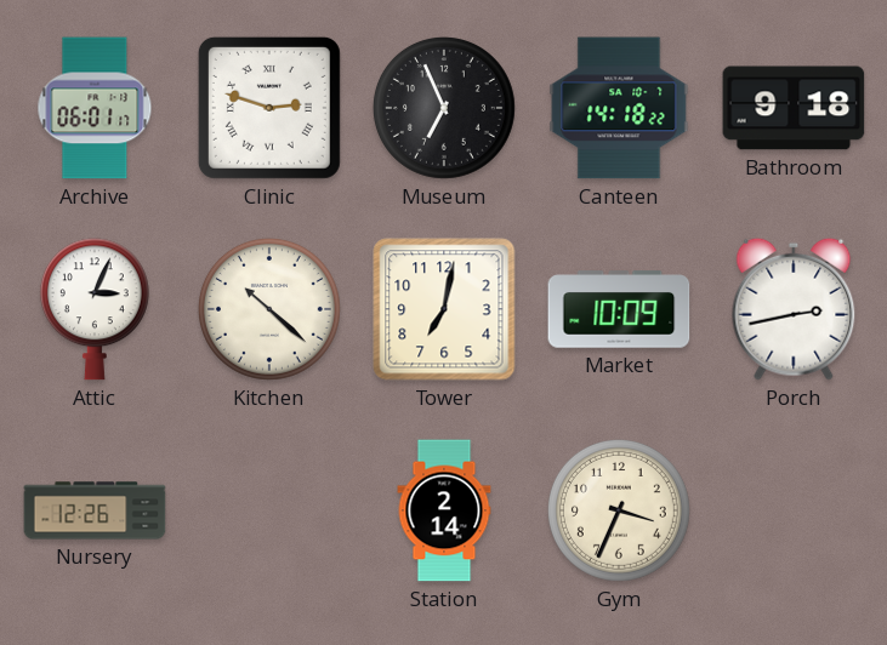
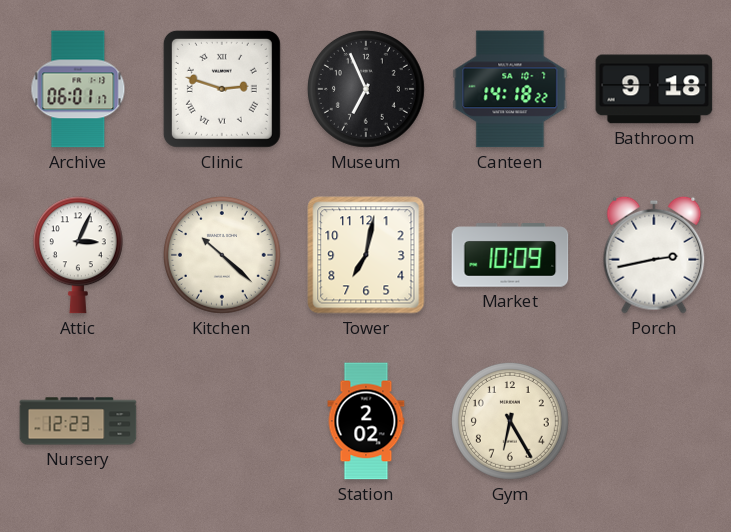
Nursery: 12:26 -> 12:23 (78, 421)
Station: 2:14 -> 2:02 (366, 421)
Gym: 3:34 -> 6:25 (510, 421)
